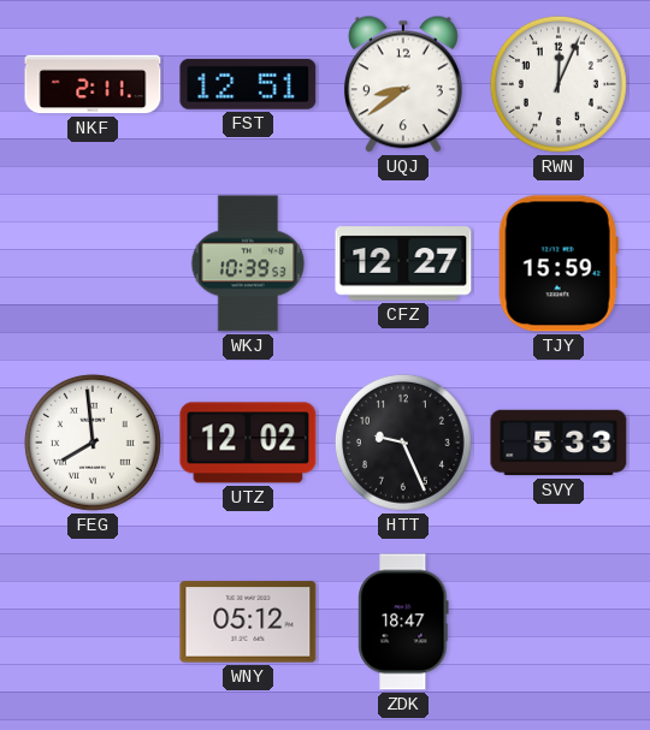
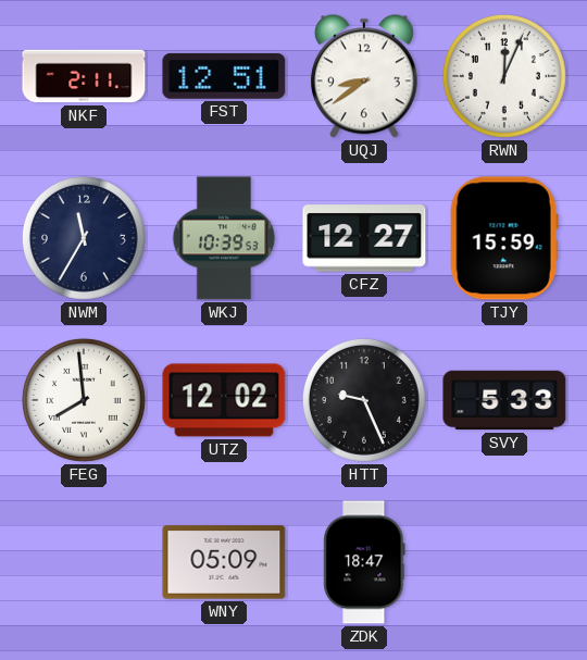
NWM: none -> 11:35 (84, 238)
WNY: 05:12 -> 05:09 (224, 562)
